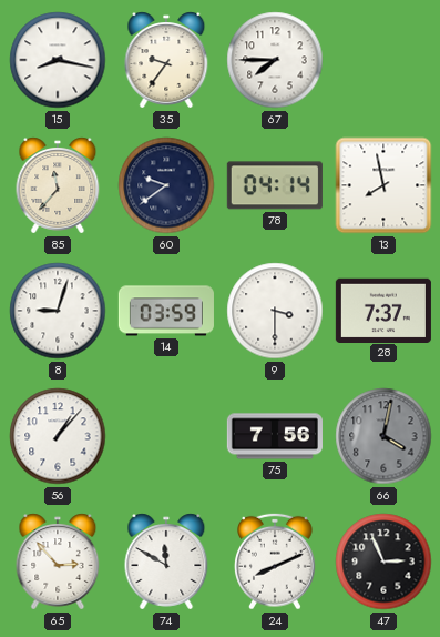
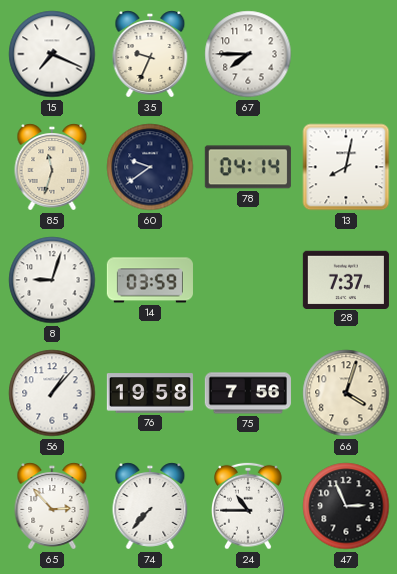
15: 8:17 -> 7:19 (52, 54)
35: 9:36 -> 9:34 (150, 54)
85: 11:37 -> 11:33 (52, 167)
13: 7:58 -> 8:02 (346, 167)
9: 3:30 -> none (275, 311)
76: none -> 19:58 (150, 393)
66: 4:02 -> 4:03 (346, 393)
66 dial: grey -> cream (346, 393)
74: 11:50 -> 7:37 (150, 506)
24: 8:11 -> 10:45 (249, 506)
